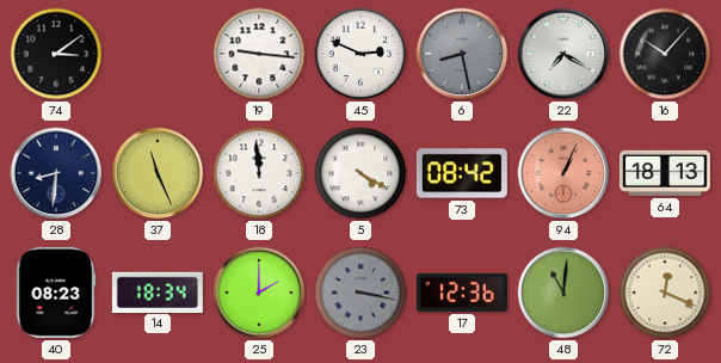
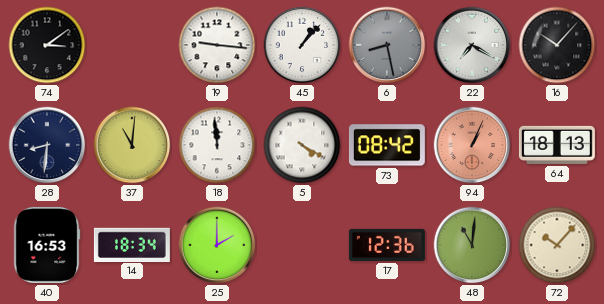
45: 2:49 -> 1:07 (302, 45)
37: 11:26 -> 11:01 (132, 145)
40: 08:23 -> 16:53 (47, 245)
23: 3:17 -> none (360, 293)
72: 12:19 -> 10:07 (557, 245)
